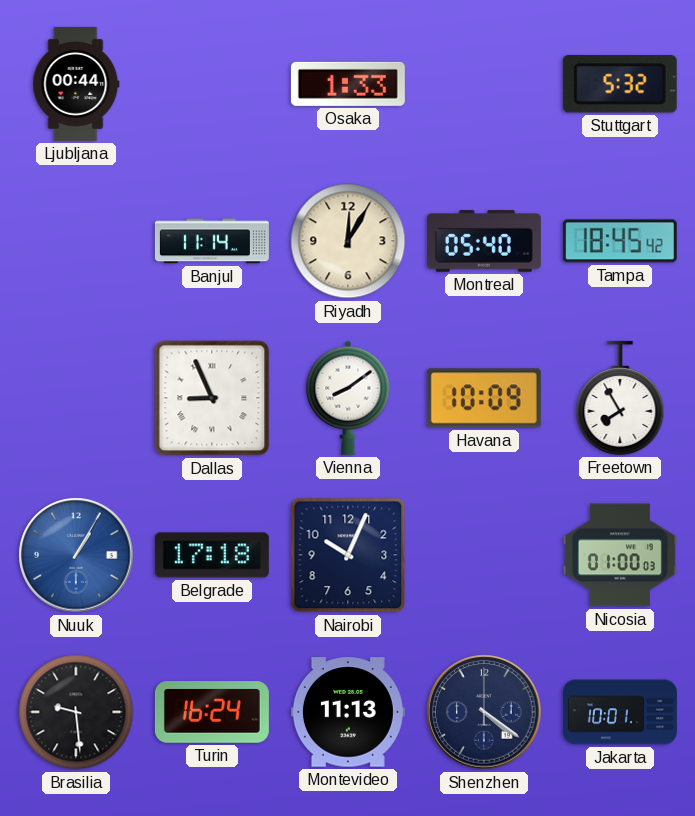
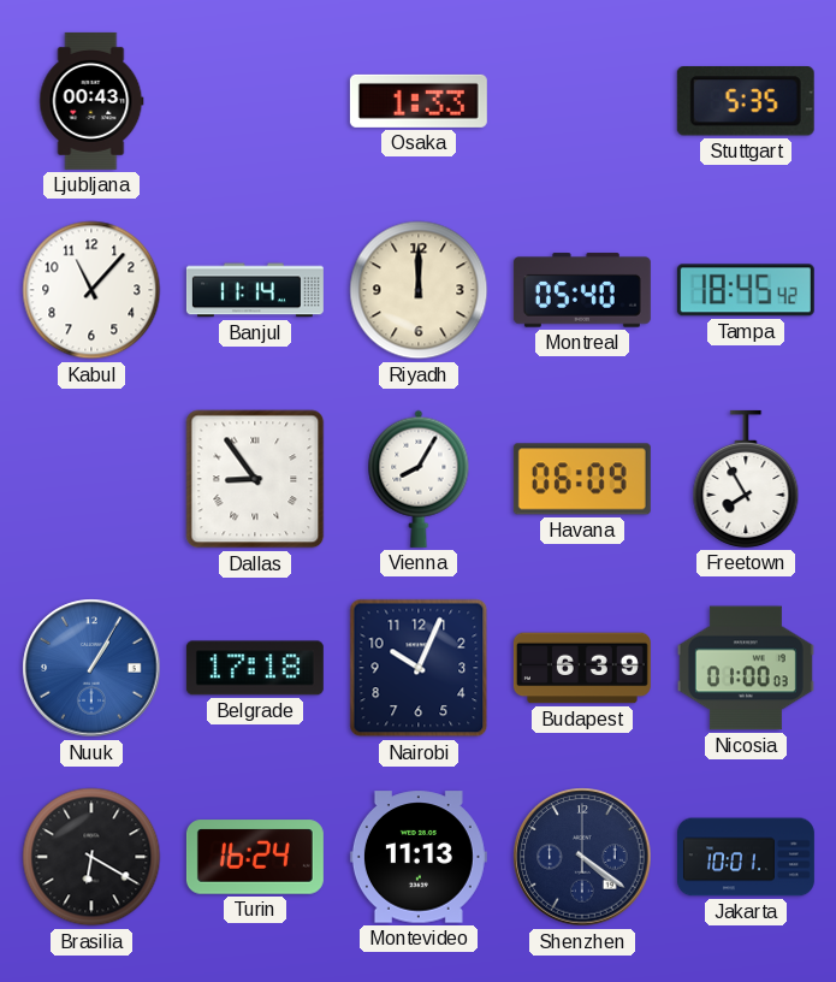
Ljubljana: 00:44 -> 00:43 (91, 101)
Stuttgart: 5:32 -> 5:35 (746, 101)
Kabul: none -> 11:07 (91, 290)
Riyadh: 12:05 -> 12:00 (419, 290)
Dallas: 8:56 -> 8:54 (255, 479)
Vienna: 8:09 -> 8:05 (419, 479)
Havana: 10:09 -> 06:09 (582, 479)
Budapest: none -> 6:39 (582, 668)
Brasilia: 9:29 -> 6:20 (91, 857)
